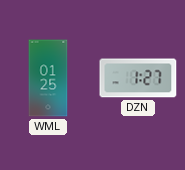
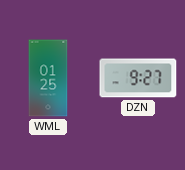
DZN: 1:27 -> 9:27 (138, 78)
